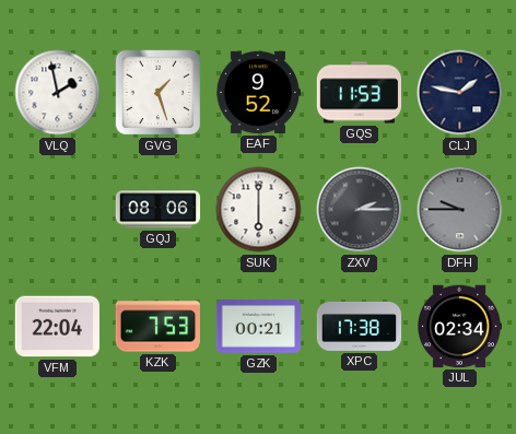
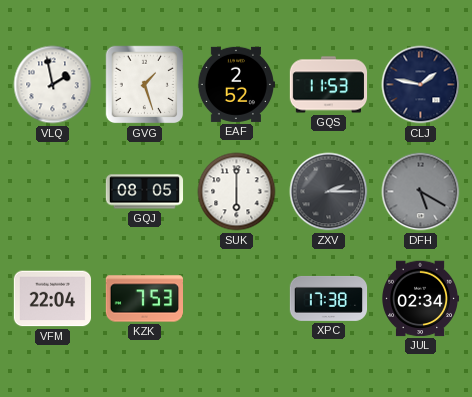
EAF: 9:52 -> 2:52 (235, 84)
GQJ: 08:06 -> 08:05 (145, 192)
DFH: 9:45 -> 5:20 (421, 192)
GZK: 00:21 -> none (258, 327)
